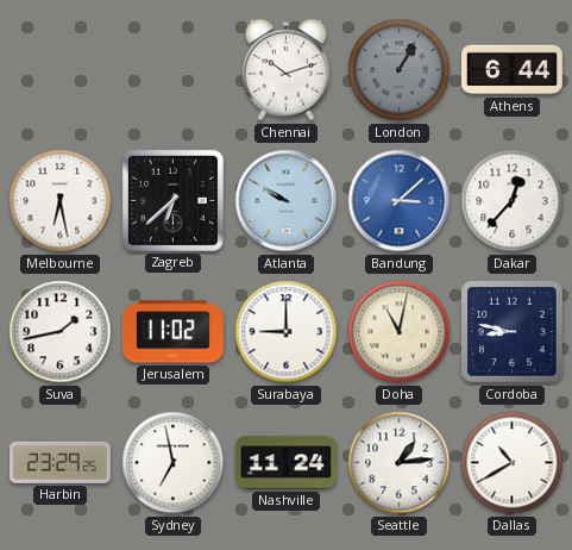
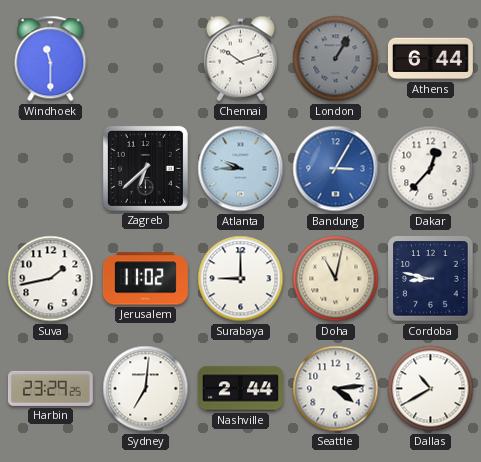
Windhoek: none -> 11:30 (51, 59)
Melbourne: 6:28 -> none (61, 201)
Atlanta: 9:50 -> 9:45 (241, 169)
Bandung: 3:08 -> 3:05 (336, 169)
Sydney: 6:58 -> 7:01 (146, 389)
Nashville: 11:24 -> 2:44 (240, 389)
Seattle: 1:14 -> 4:14 (336, 389)
